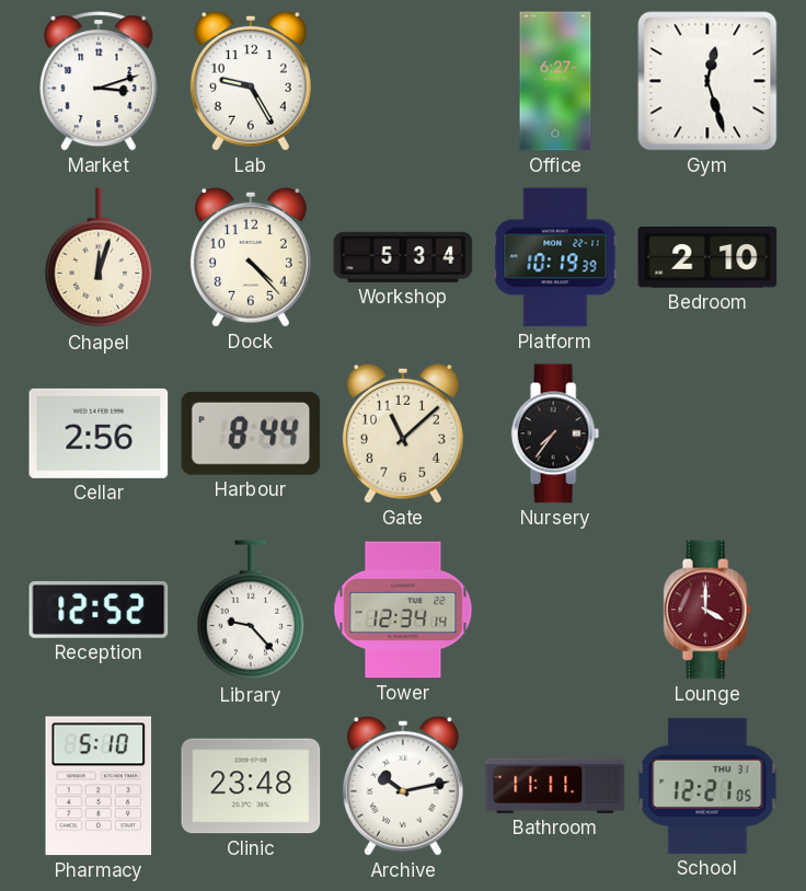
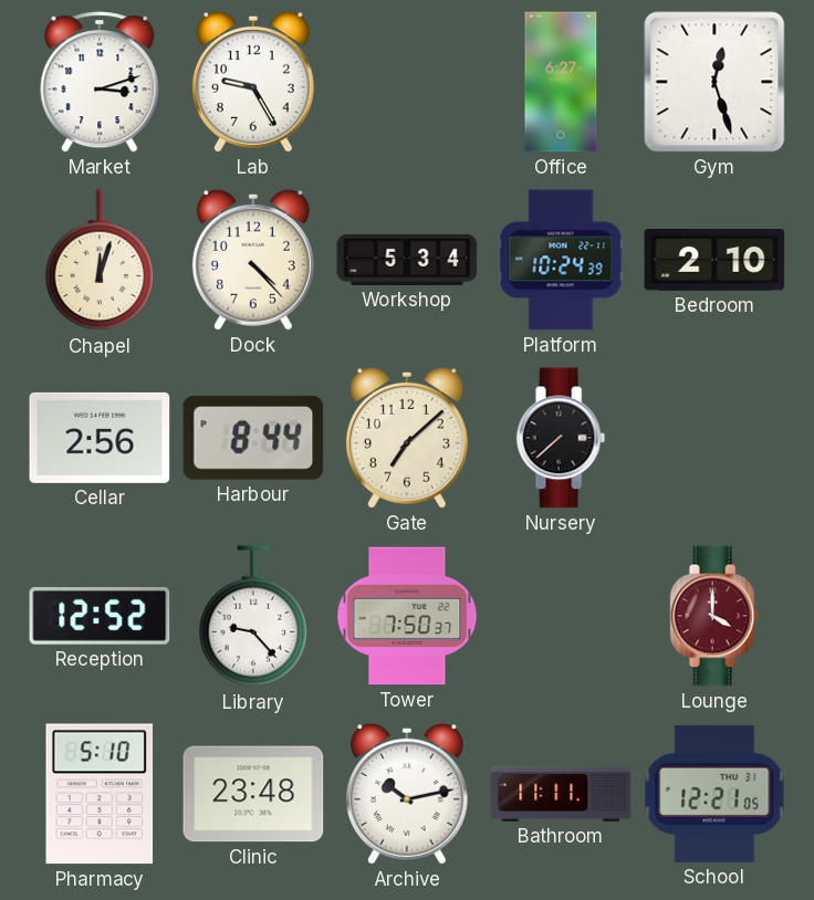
Platform: 10:19 -> 10:24 (561, 260)
Gate: 11:08 -> 7:08 (407, 438)
Nursery: 7:36 -> 7:38 (561, 438)
Tower: 12:34 -> 7:50 (407, 616)
